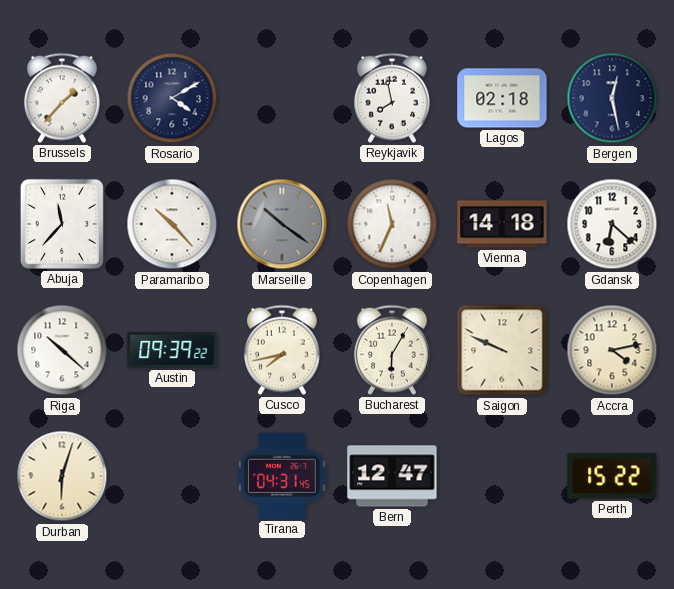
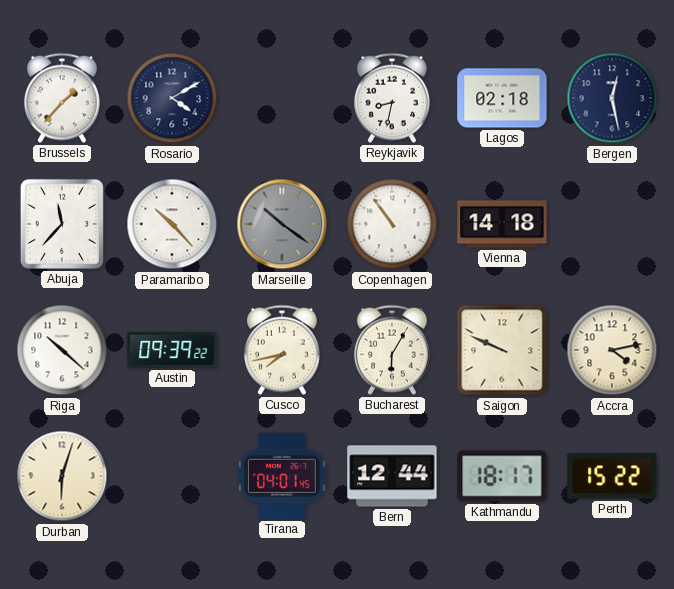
Reykjavik: 7:58 -> 8:32 (392, 98)
Copenhagen: 11:34 -> 10:54 (392, 224)
Gdansk: 6:22 -> none (612, 224)
Tirana: 04:31 -> 04:01 (283, 476)
Bern: 12:47 -> 12:44 (392, 476)
Kathmandu: none -> 18:17 (502, 476)
